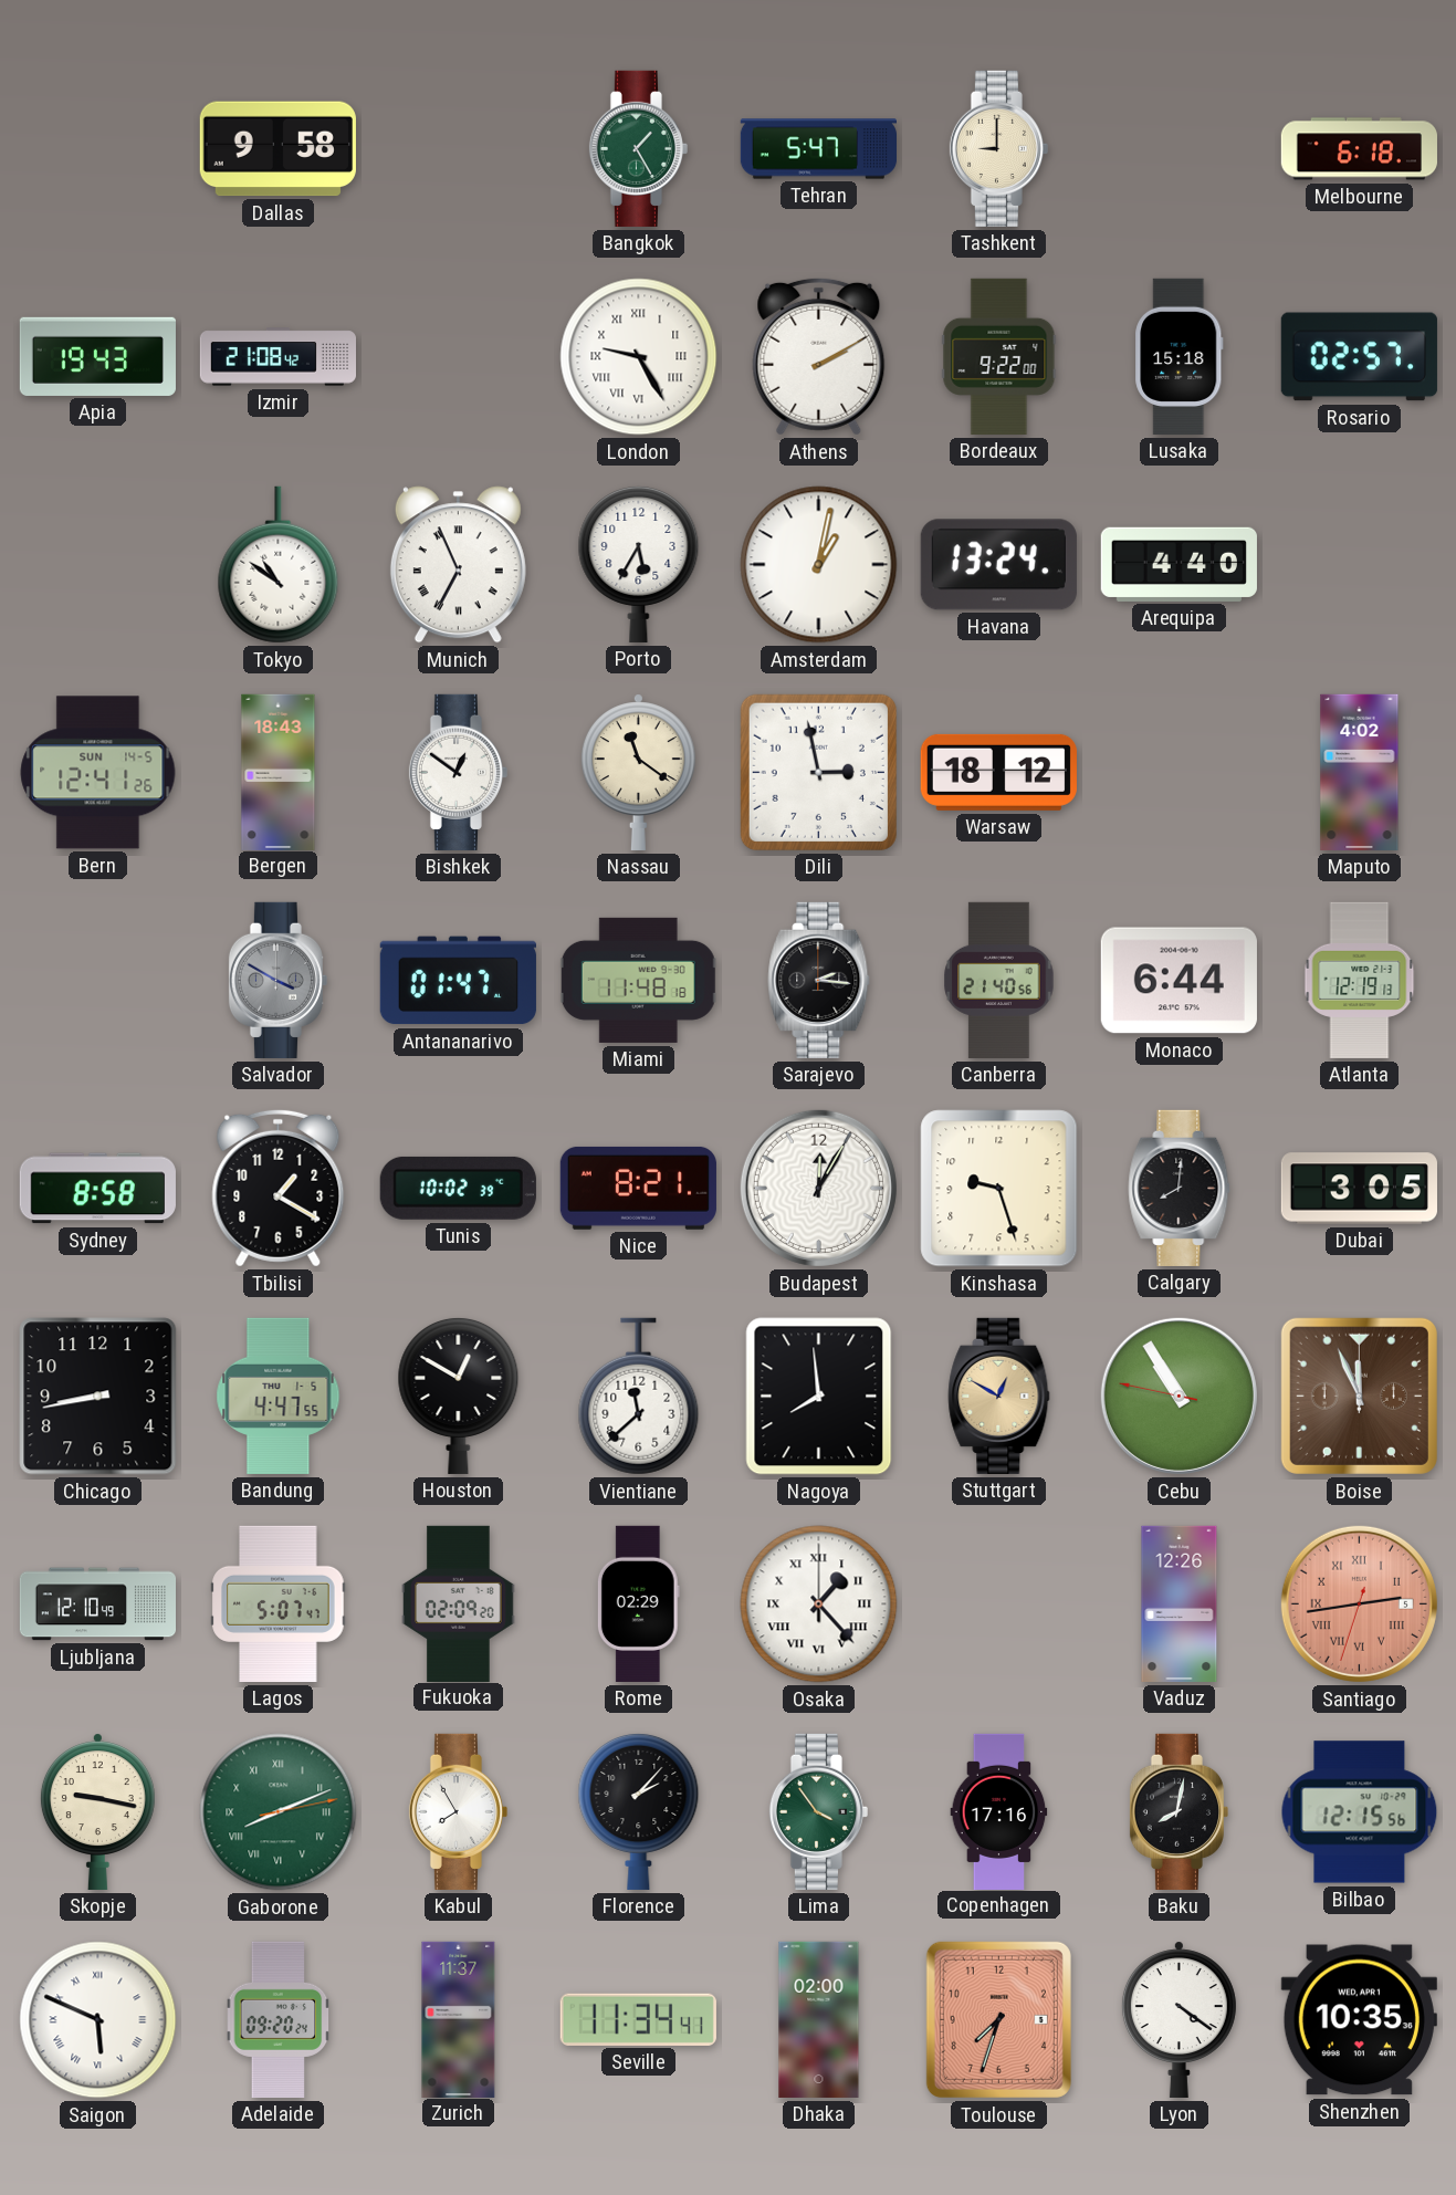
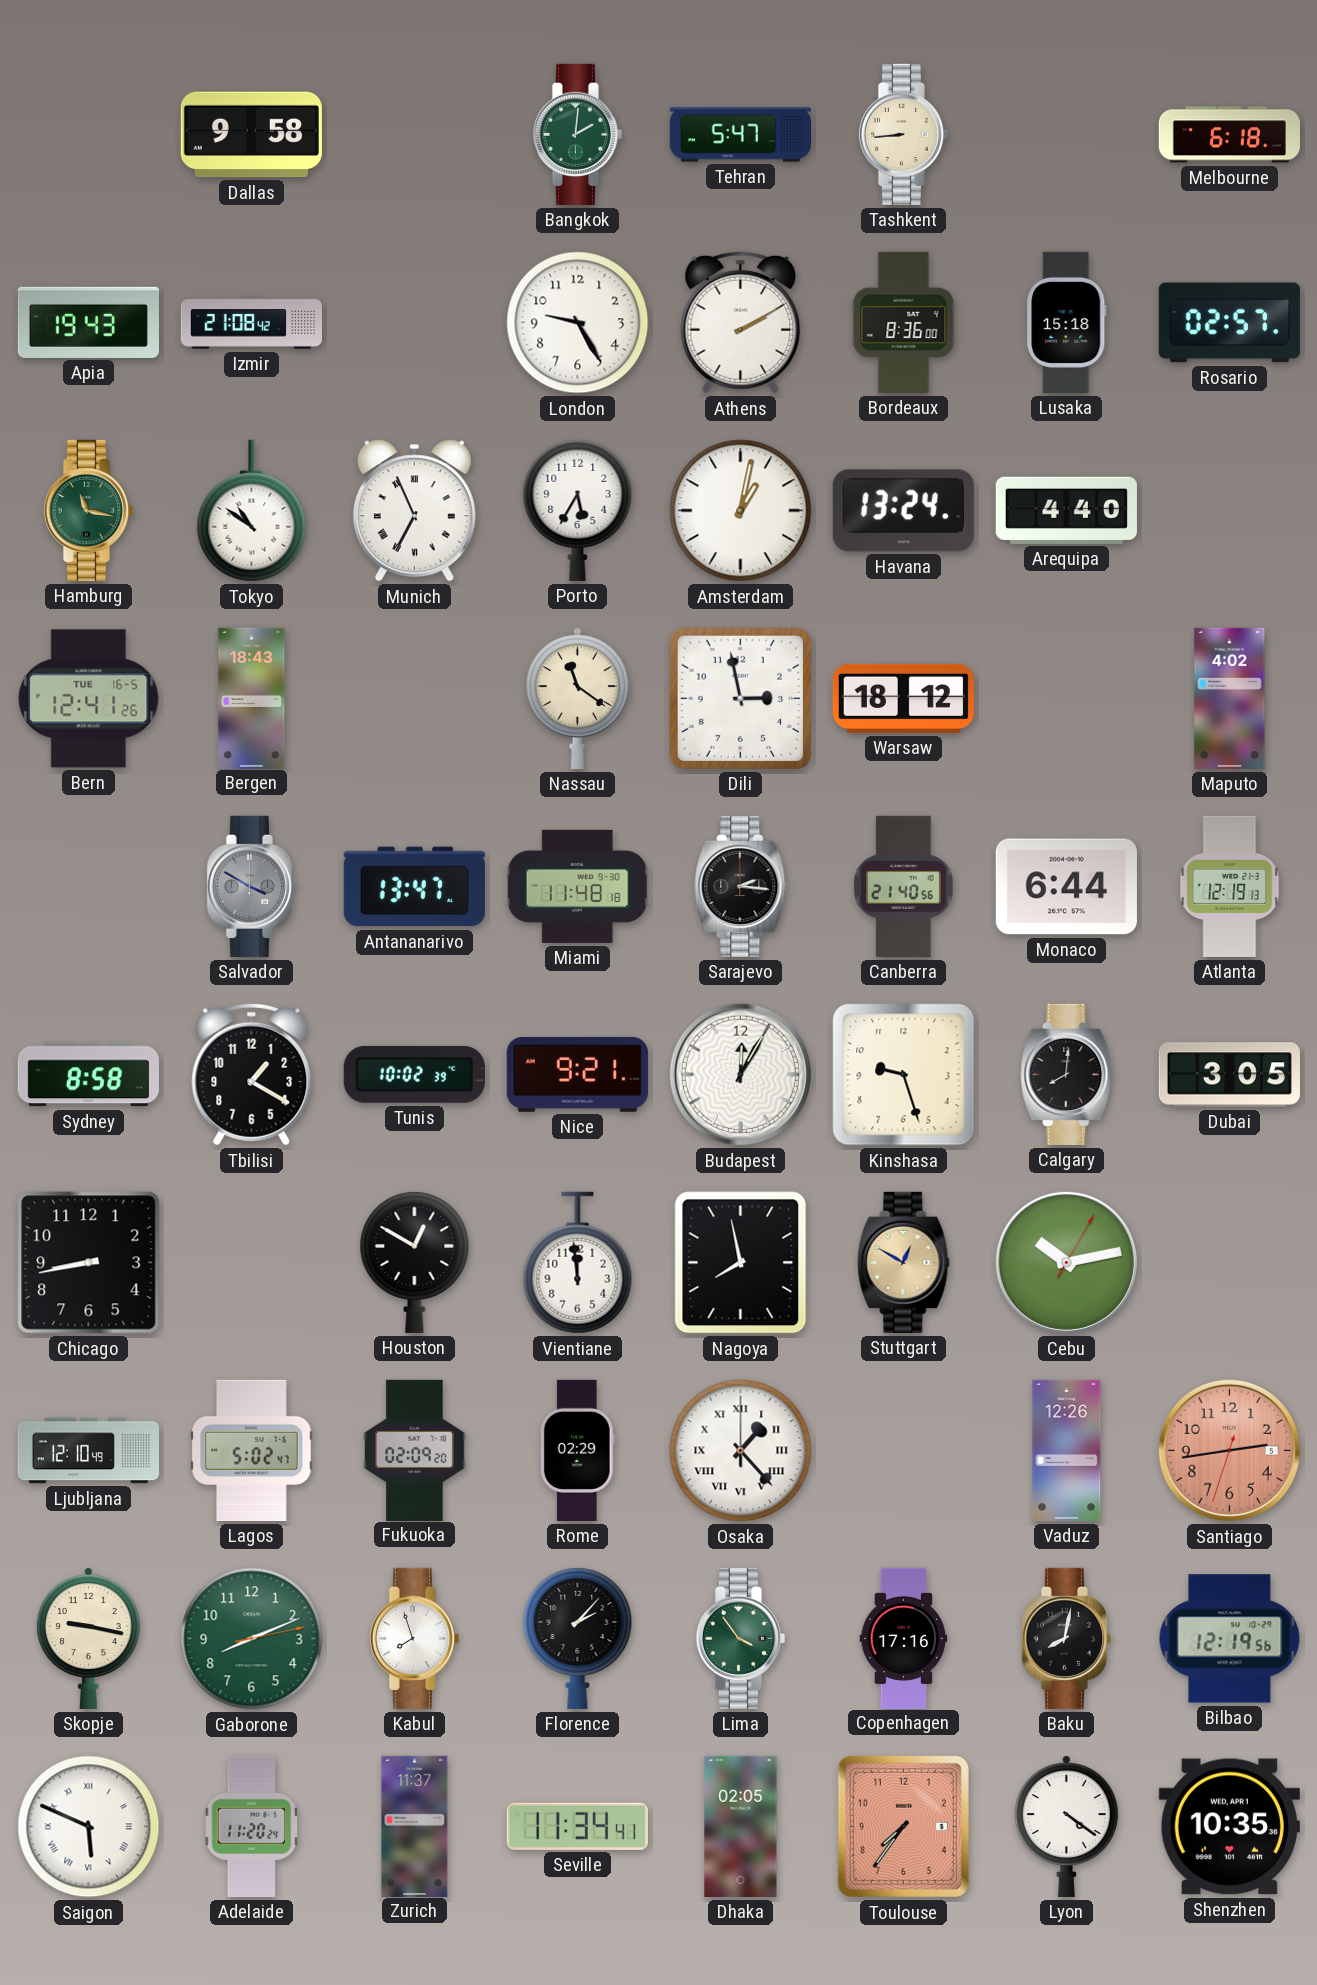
Bangkok: 1:25 -> 2:01 (577, 134)
Tashkent: 9:00 -> 8:44 (903, 134)
London numerals: Roman -> Arabic (578, 323)
Bordeaux: 9:22 -> 8:36 (904, 322)
Hamburg: none -> 11:17 (88, 510)
Bern date: SUN 14-5 -> TUE 16-5 (89, 699)
Bishkek: 12:51 -> none (458, 772)
Antananarivo: 01:47 -> 13:47 (414, 887)
Nice: 8:21 -> 9:21 (577, 1074)
Bandung: 4:47 -> none (279, 1396)
Vientiane: 11:38 -> 11:59 (578, 1263)
Nagoya: 7:59 -> 7:58 (741, 1263)
Cebu: 10:54 -> 10:13 (1066, 1262)
Boise: 11:56 -> none (1359, 1396)
Lagos: 5:07 -> 5:02 (252, 1450)
Santiago numerals: Roman -> Arabic (1229, 1450)
Gaborone numerals: Roman -> Arabic (252, 1639)
Kabul: 7:55 -> 7:57 (414, 1638)
Bilbao: 12:15 -> 12:19 (1230, 1639)
Adelaide: 09:20 -> 11:20 (252, 1826)
Dhaka: 02:00 -> 02:05 (741, 1826)
Toulouse: 7:33 -> 7:36 (903, 1826)
